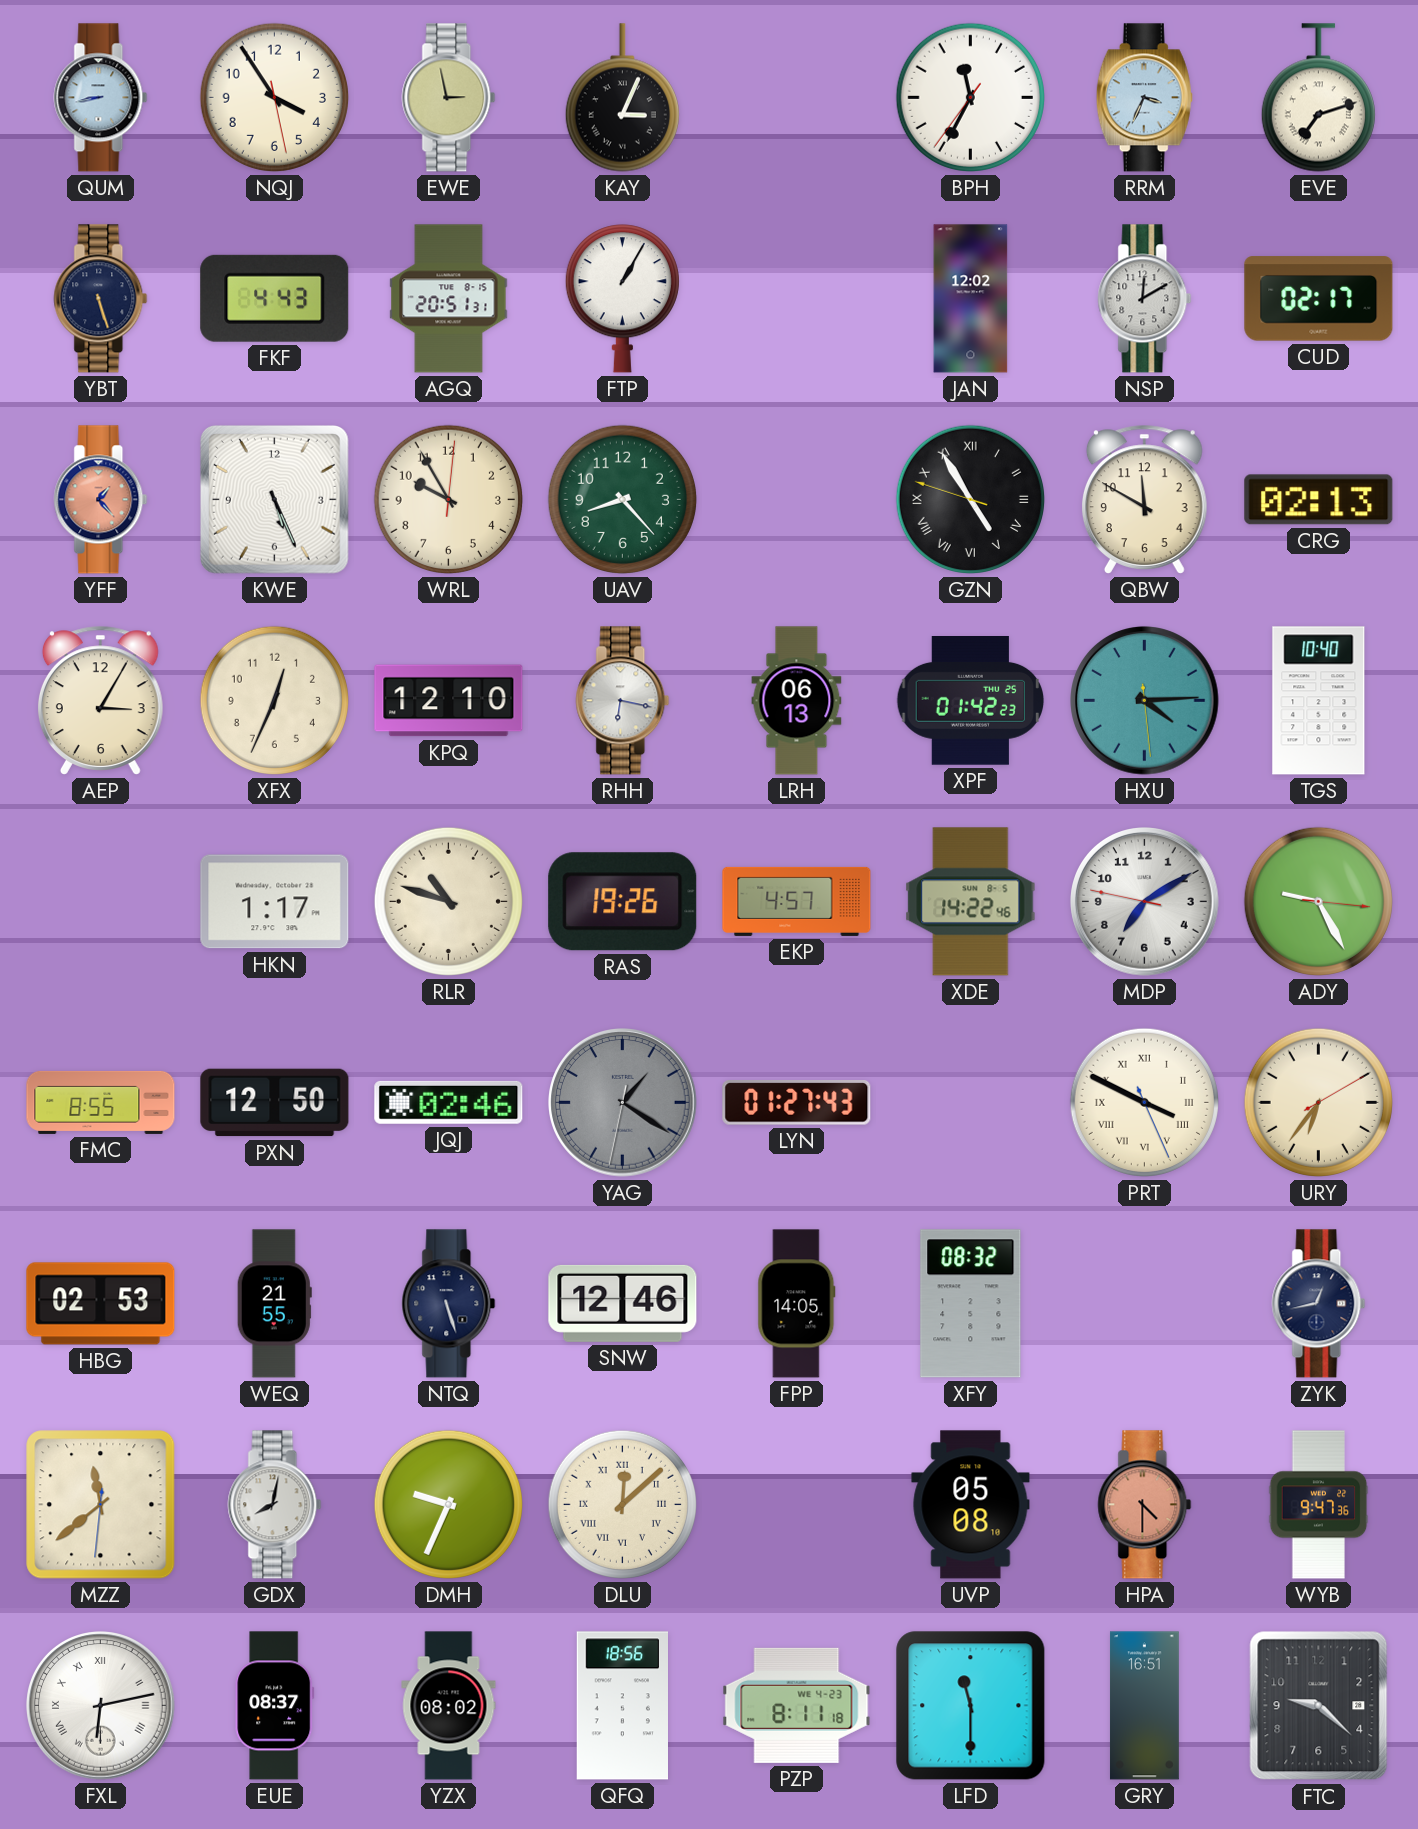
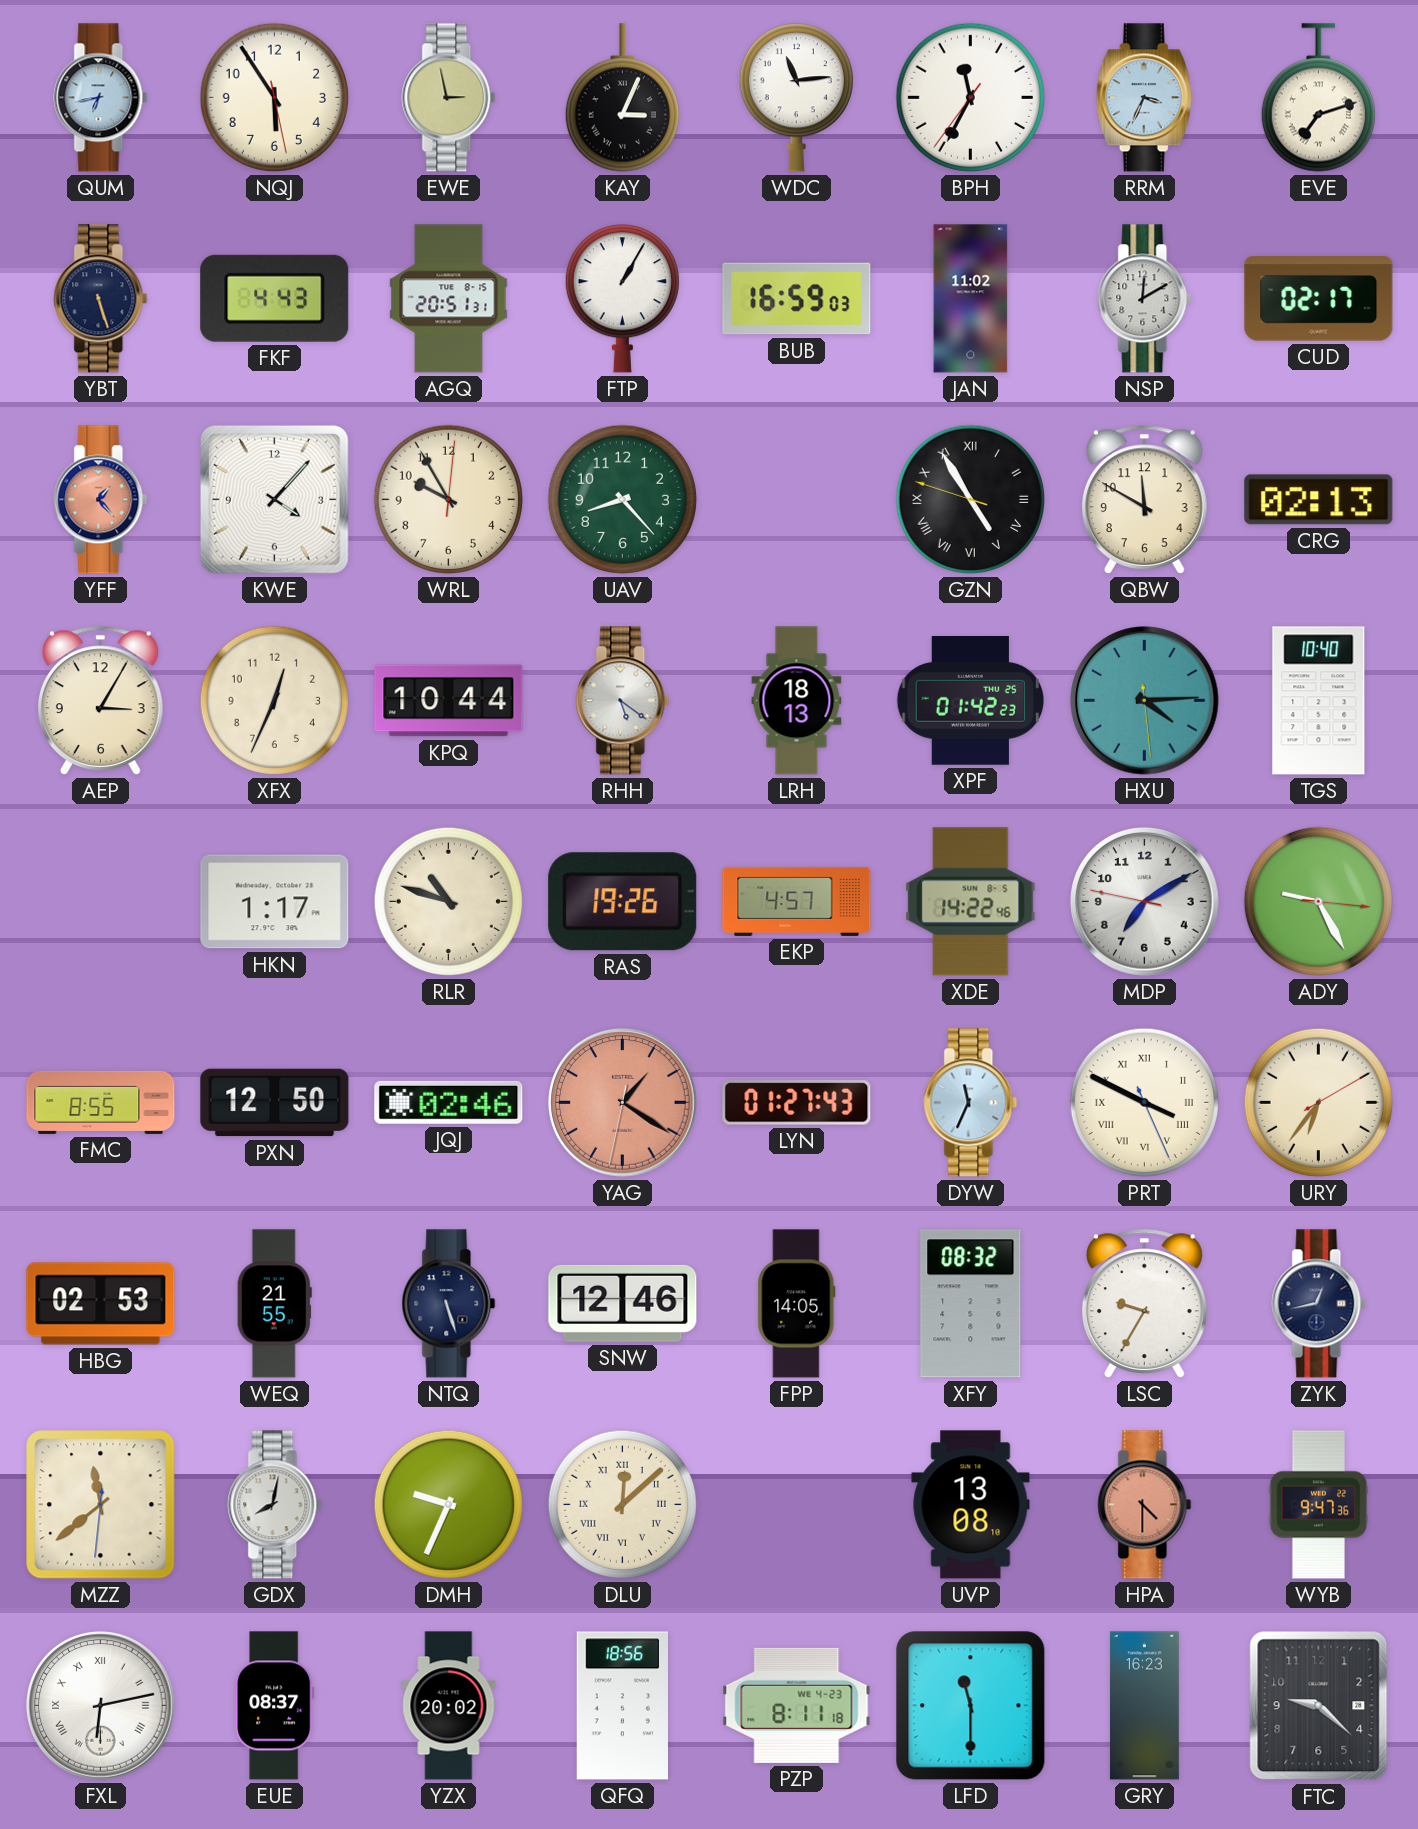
QUM: 8:43 -> 6:43 (101, 98)
NQJ: 3:54 -> 5:54 (274, 97)
WDC: none -> 11:14 (796, 98)
BUB: none -> 16:59 (797, 299)
JAN: 12:02 -> 11:02 (971, 299)
KWE: 5:26 -> 4:07 (274, 499)
KPQ: 12:10 -> 10:44 (449, 701)
RHH: 6:17 -> 5:21 (623, 701)
LRH: 06:13 -> 18:13 (797, 701)
YAG dial: grey -> salmon (623, 1103)
DYW: none -> 11:34 (971, 1103)
LSC: none -> 9:35 (1144, 1303)
UVP: 05:08 -> 13:08 (971, 1505)
YZX: 08:02 -> 20:02 (449, 1706)
GRY: 16:51 -> 16:23 (1144, 1706)
